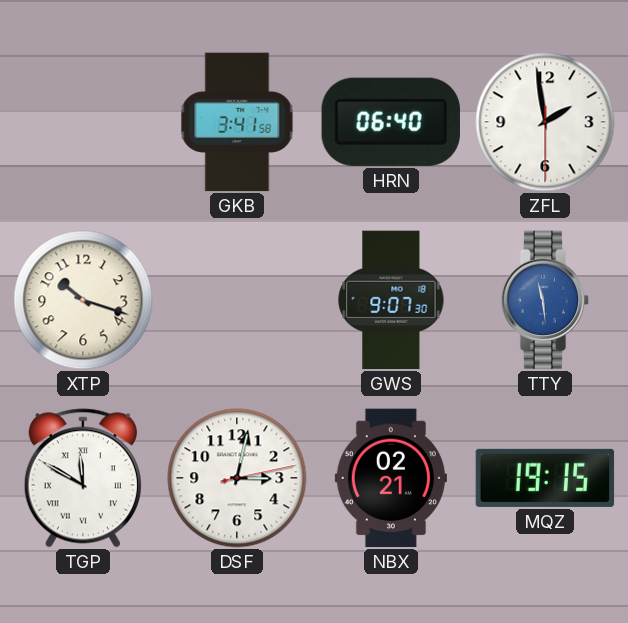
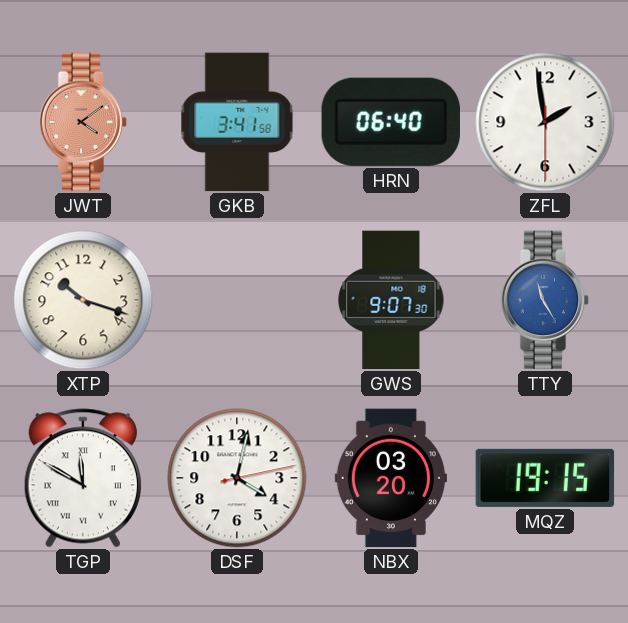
JWT: none -> 4:09 (83, 122)
TTY: 11:29 -> 11:25 (545, 300)
DSF: 3:02 -> 4:02 (237, 478)
NBX: 02:21 -> 03:20 (391, 478)
